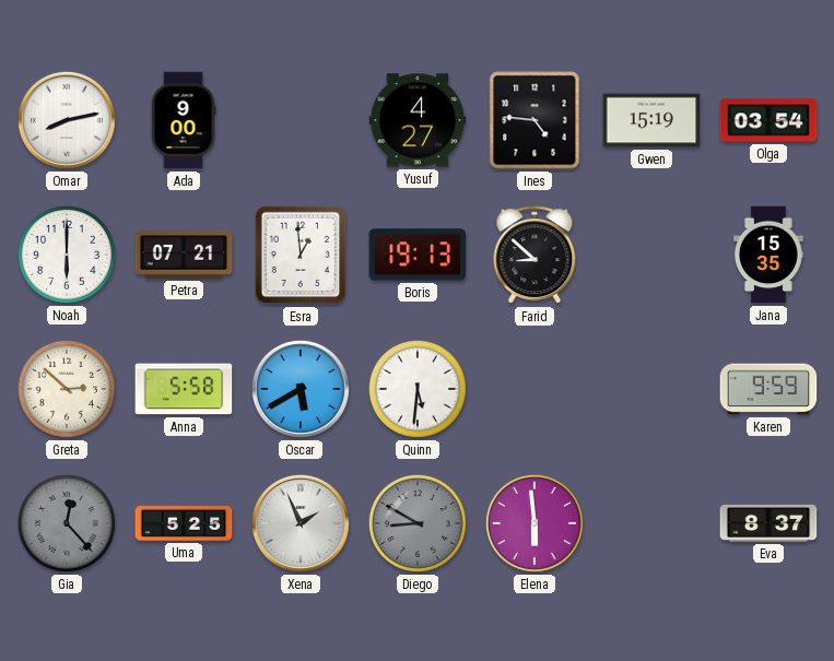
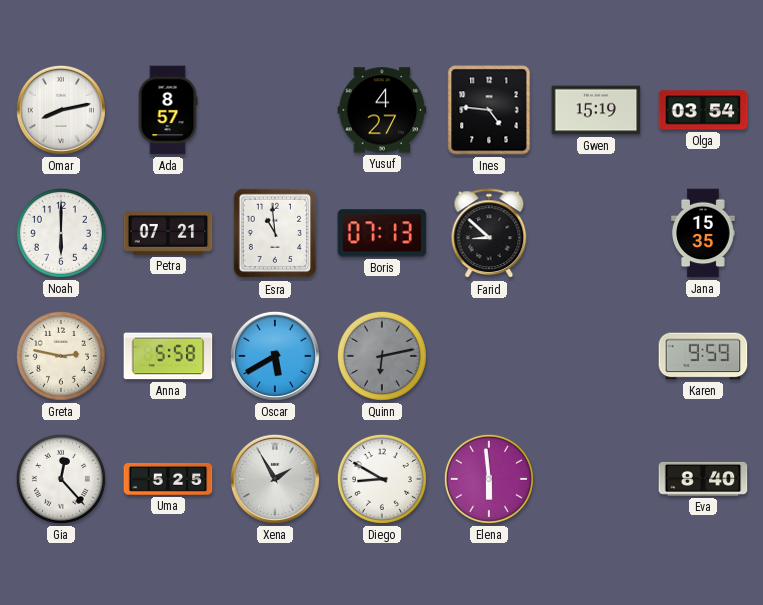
Ada: 9:00 -> 8:57 (168, 110)
Esra: 12:59 -> 10:59 (275, 233)
Boris: 19:13 -> 07:13 (382, 233)
Greta: 2:52 -> 2:47 (61, 356)
Quinn: 5:31 -> 6:13 (382, 356)
Quinn dial: white -> grey (382, 356)
Gia dial: grey -> white (61, 479)
Xena: 1:56 -> 1:55 (275, 479)
Diego dial: grey -> white (382, 479)
Eva: 8:37 -> 8:40 (703, 479)
